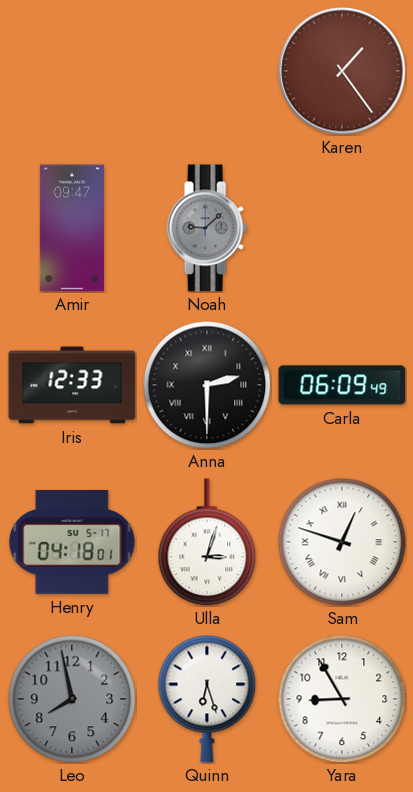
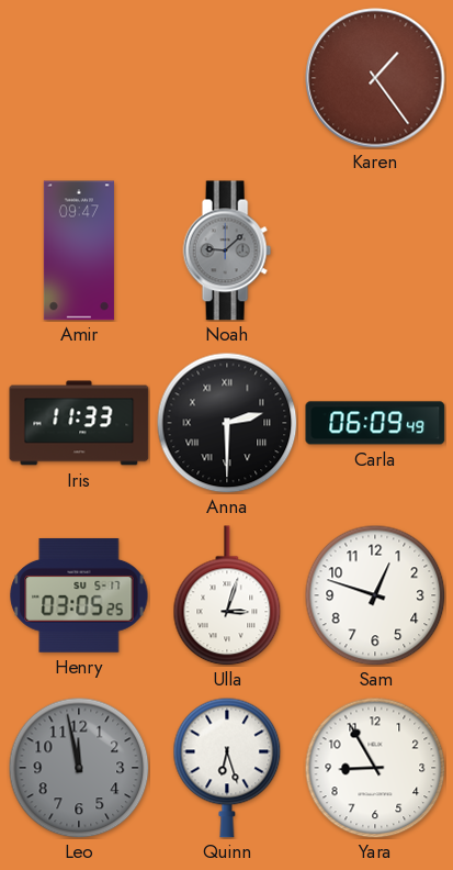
Iris: 12:33 -> 11:33 (79, 423)
Henry: 04:18 -> 03:05 (79, 595)
Sam numerals: Roman -> Arabic (375, 595)
Leo: 7:58 -> 11:58 (79, 768)
